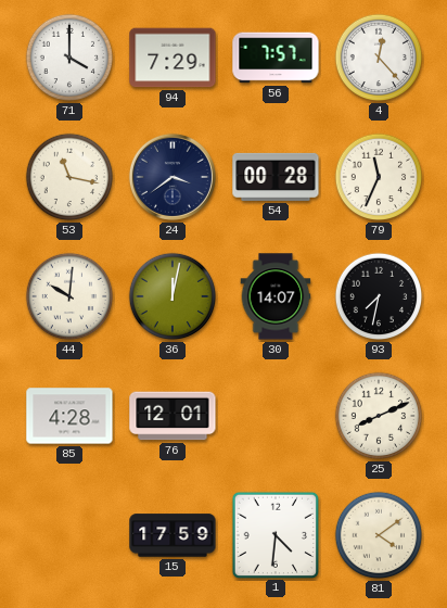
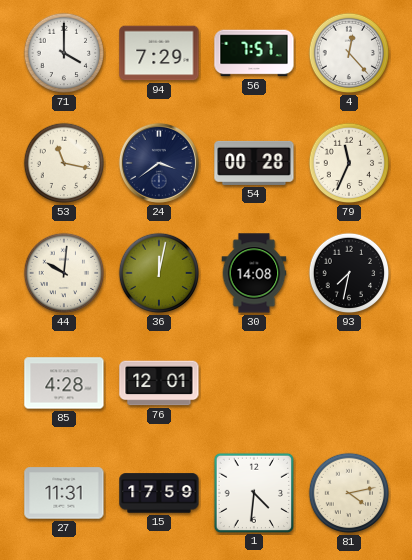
30: 14:07 -> 14:08 (254, 273)
25: 8:11 -> none (379, 416)
27: none -> 11:31 (64, 493)
81: 4:09 -> 4:13 (349, 493)
